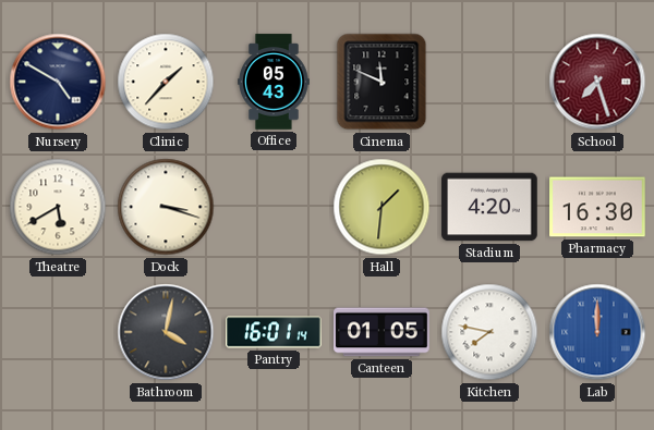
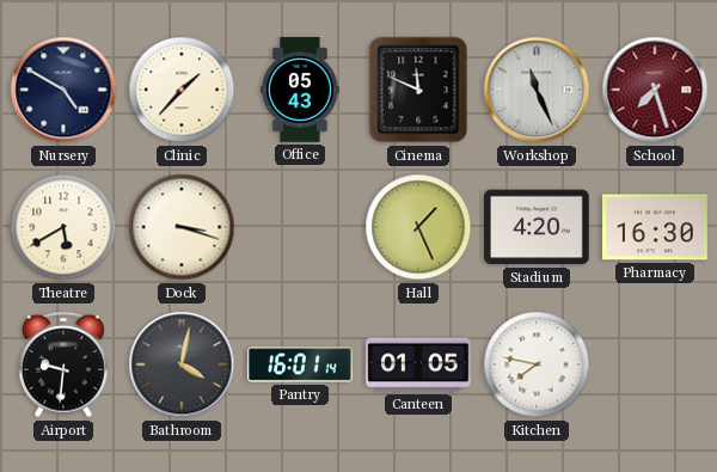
Workshop: none -> 11:26 (537, 90)
Hall: 1:31 -> 1:26 (418, 227)
Airport: none -> 9:31 (63, 364)
Lab: 12:00 -> none (597, 332)
